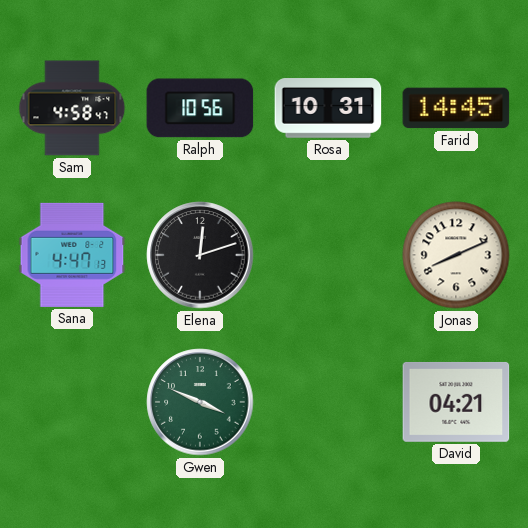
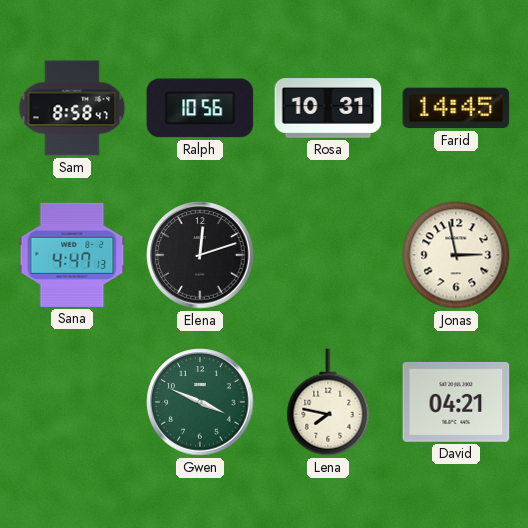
Sam: 4:58 -> 8:58 (72, 108)
Jonas: 8:11 -> 2:58 (456, 255)
Lena: none -> 7:47 (328, 402)
